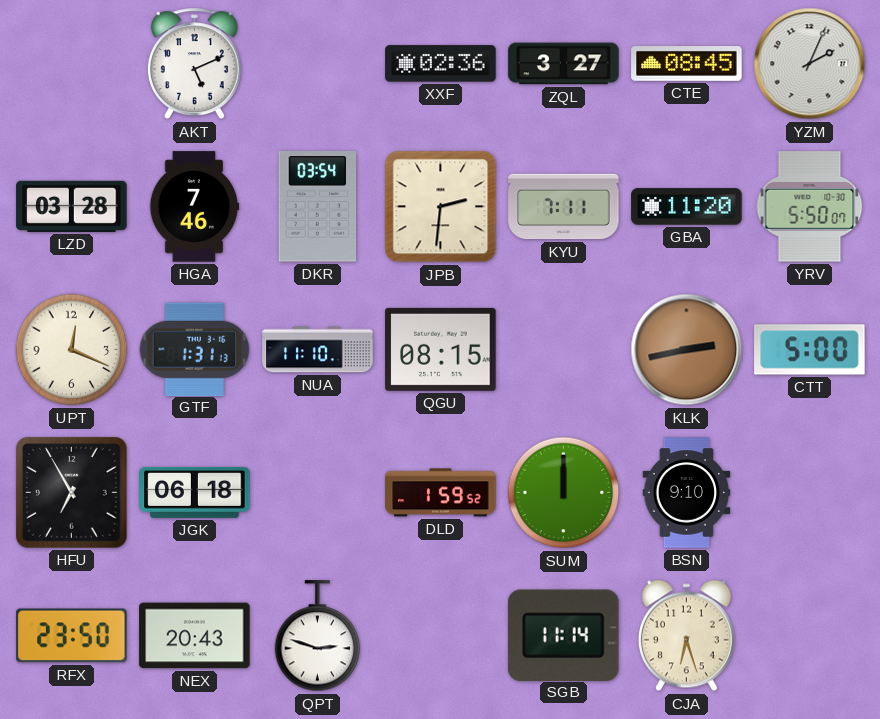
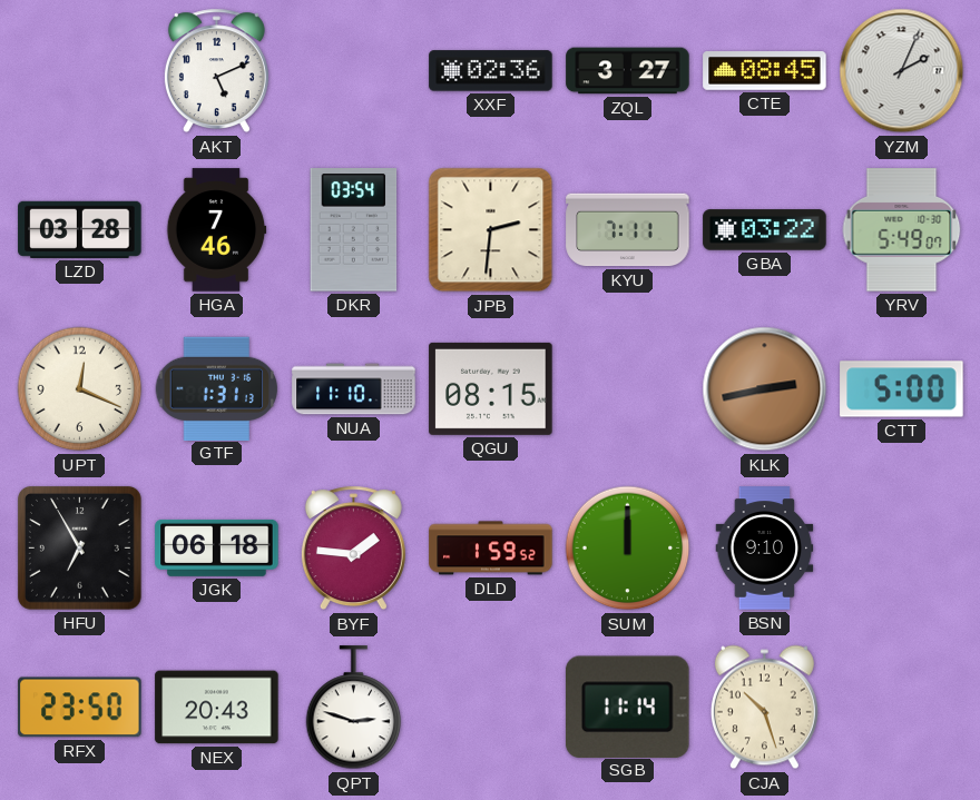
GBA: 11:20 -> 03:22 (765, 230)
YRV: 5:50 -> 5:49 (902, 230)
BYF: none -> 1:46 (353, 549)
CJA: 6:27 -> 10:27 (764, 708)
